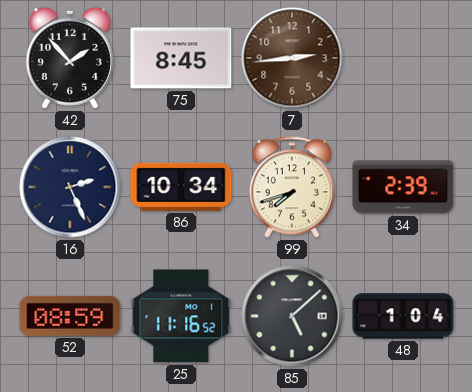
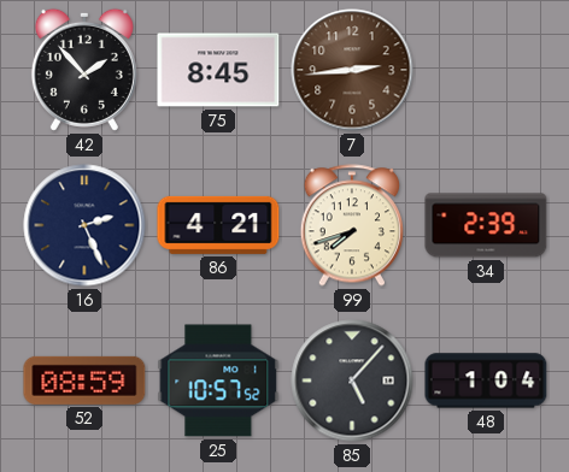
86: 10:34 -> 4:21 (218, 225)
25: 11:16 -> 10:57 (218, 380)
85: 5:08 -> 5:07 (352, 380)
